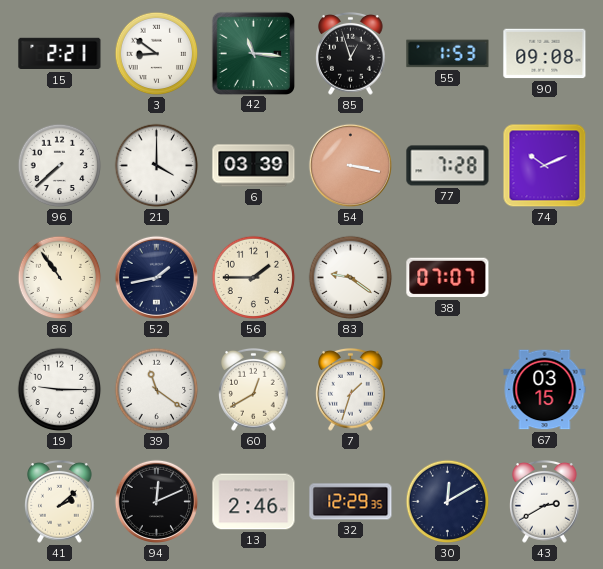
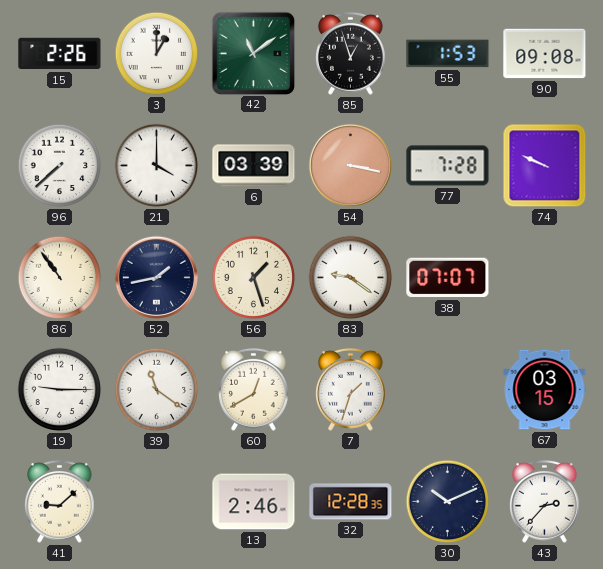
15: 2:21 -> 2:26 (60, 54)
3: 8:51 -> 1:00 (157, 54)
42: 11:16 -> 11:09 (253, 53)
74: 10:11 -> 9:49 (545, 166)
56: 1:45 -> 1:27 (254, 278)
41: 2:08 -> 9:08 (60, 502)
94: 12:11 -> none (156, 501)
32: 12:29 -> 12:28 (351, 502)
30: 12:10 -> 10:11 (448, 502)
43: 2:40 -> 2:37 (545, 502)
